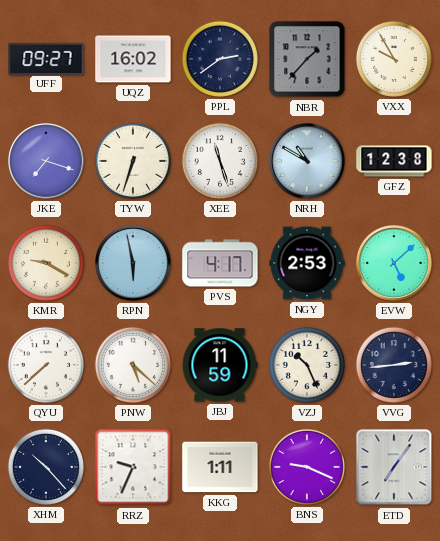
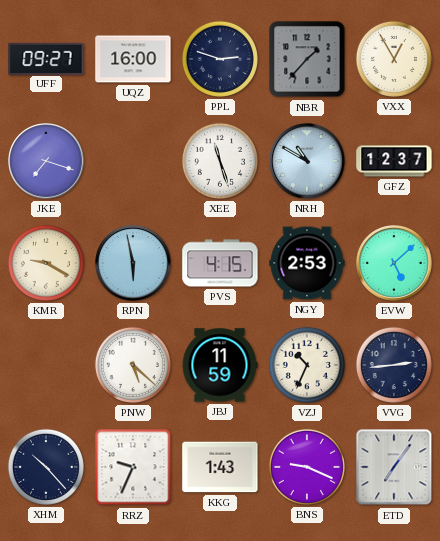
UQZ: 16:02 -> 16:00 (133, 59)
PPL: 2:39 -> 2:48 (220, 59)
VXX: 9:55 -> 12:55 (394, 59)
TYW: 6:33 -> none (133, 161)
GFZ: 12:38 -> 12:37 (394, 161)
PVS: 4:17 -> 4:15 (220, 263)
QYU: 7:38 -> none (46, 365)
VZJ: 10:26 -> 10:34 (307, 365)
KKG: 1:11 -> 1:43 (220, 467)
